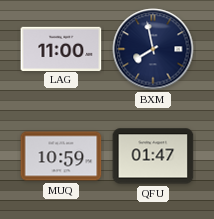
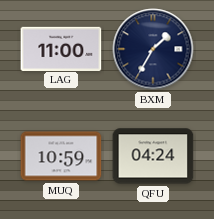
BXM: 7:58 -> 1:35 (153, 49)
QFU: 01:47 -> 04:24 (153, 156)
